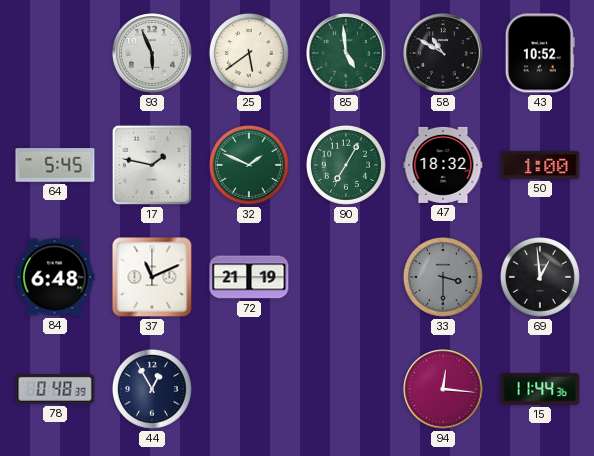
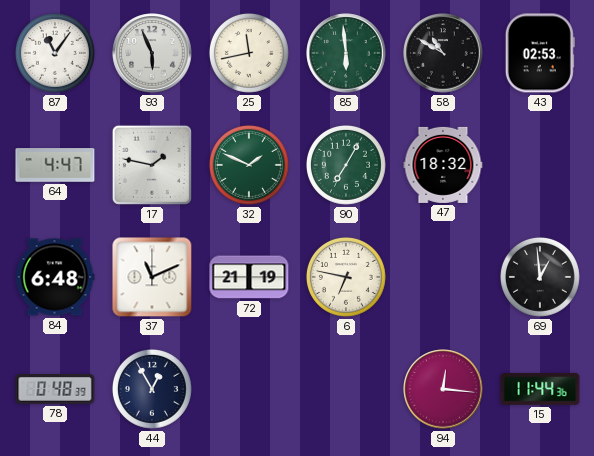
87: none -> 11:06 (55, 53)
25: 5:39 -> 11:43 (249, 53)
85: 4:59 -> 5:59 (346, 53)
43: 10:52 -> 02:53 (540, 53)
64: 5:45 -> 4:47 (55, 165)
50: 1:00 -> none (540, 165)
6: none -> 6:47 (346, 277)
33: 3:30 -> none (443, 277)
